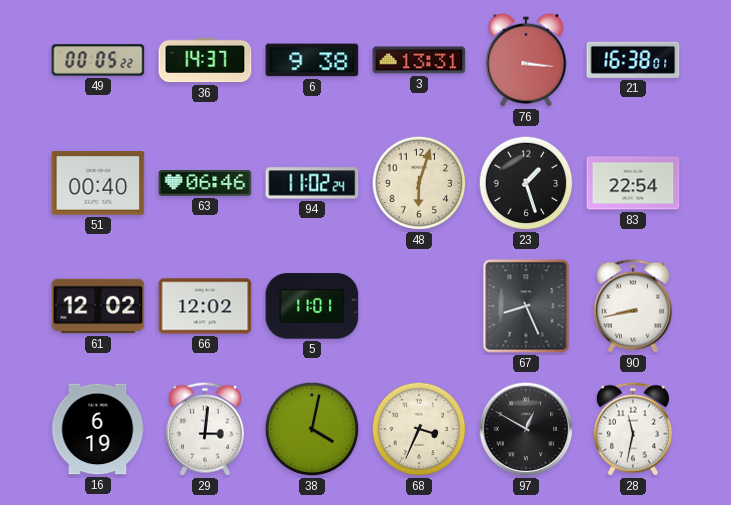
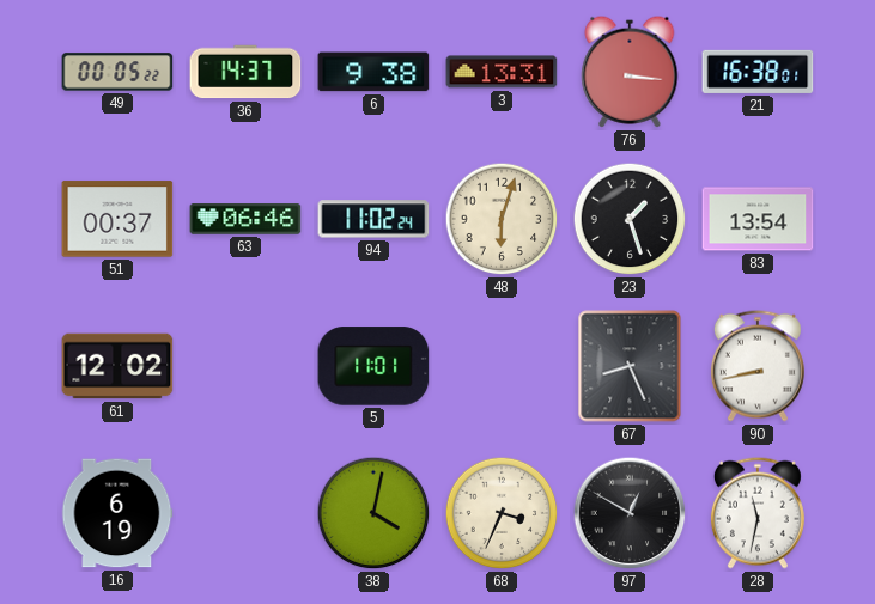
51: 00:40 -> 00:37 (117, 219)
83: 22:54 -> 13:54 (758, 219)
66: 12:02 -> none (205, 306)
29: 3:01 -> none (205, 429)
